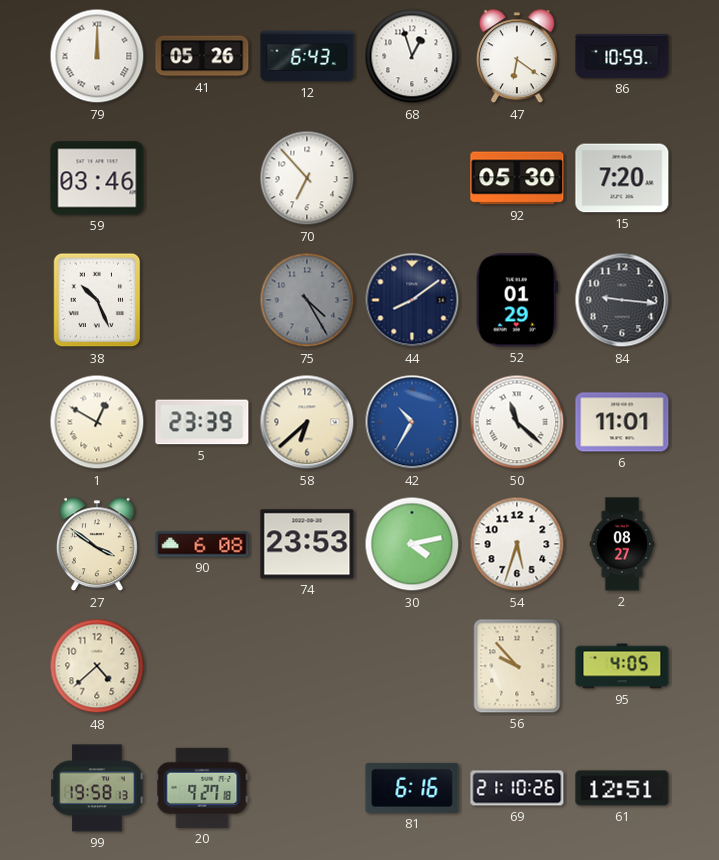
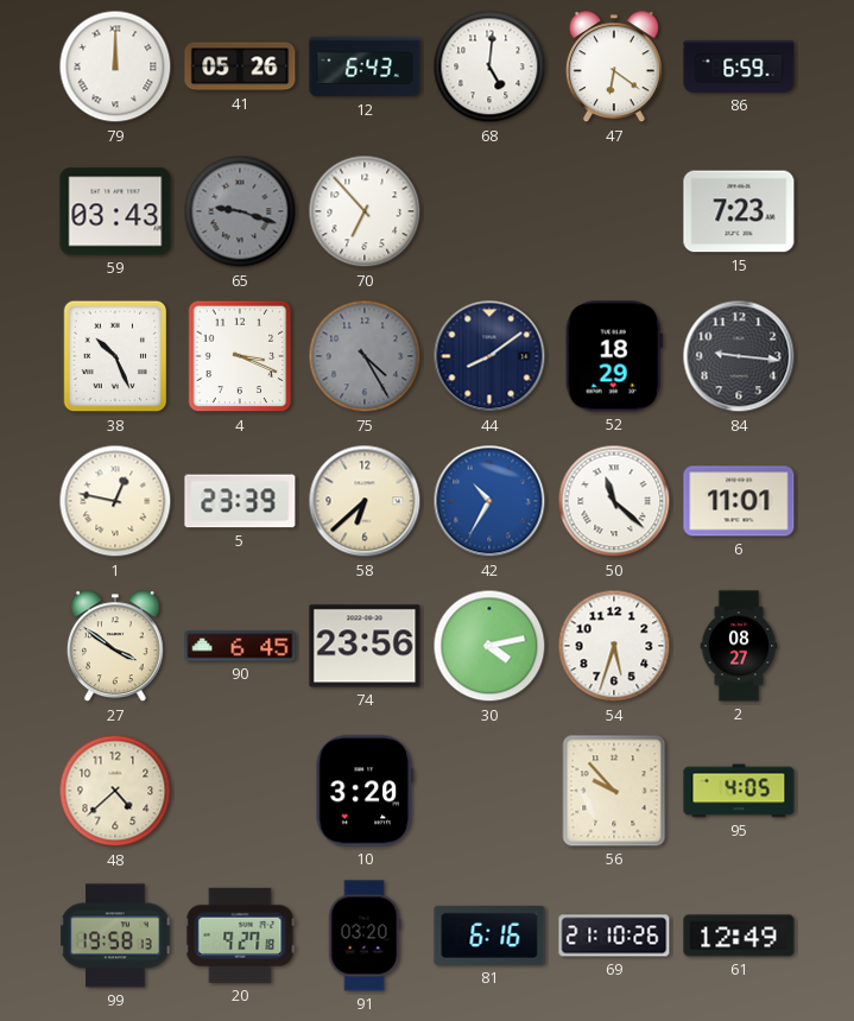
68: 12:57 -> 5:01 (489, 66)
86: 10:59 -> 6:59 (739, 66)
59: 03:46 -> 03:43 (115, 211)
65: none -> 9:18 (240, 211)
92: 05:30 -> none (517, 178)
15: 7:20 -> 7:23 (739, 211)
4: none -> 3:19 (240, 356)
52: 01:29 -> 18:29 (614, 356)
1: 12:50 -> 12:47 (115, 501)
90: 6:08 -> 6:45 (240, 646)
74: 23:53 -> 23:56 (365, 646)
10: none -> 3:20 (365, 791)
91: none -> 03:20 (365, 936)
61: 12:51 -> 12:49 (739, 936)
